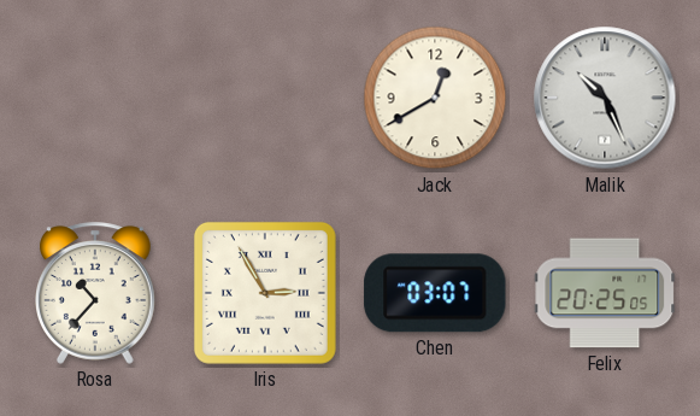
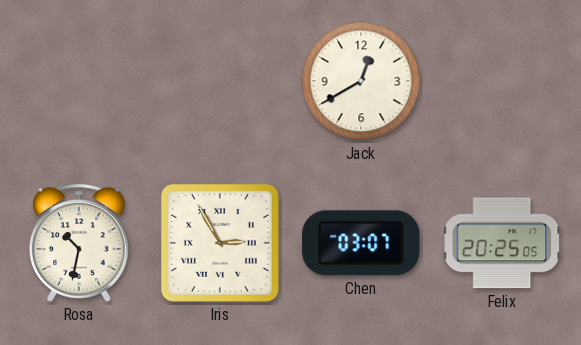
Malik: 10:26 -> none (605, 98)
Rosa: 10:37 -> 10:32 (80, 243)
